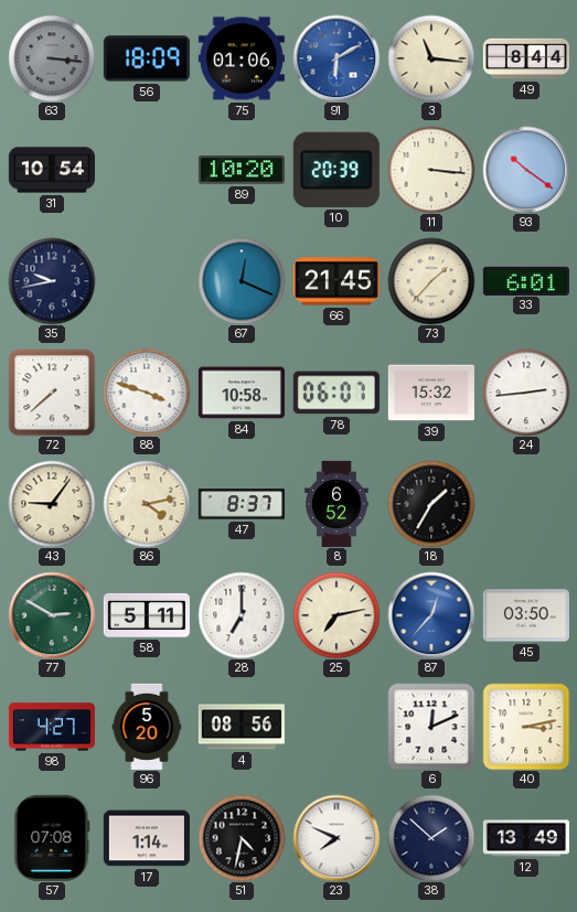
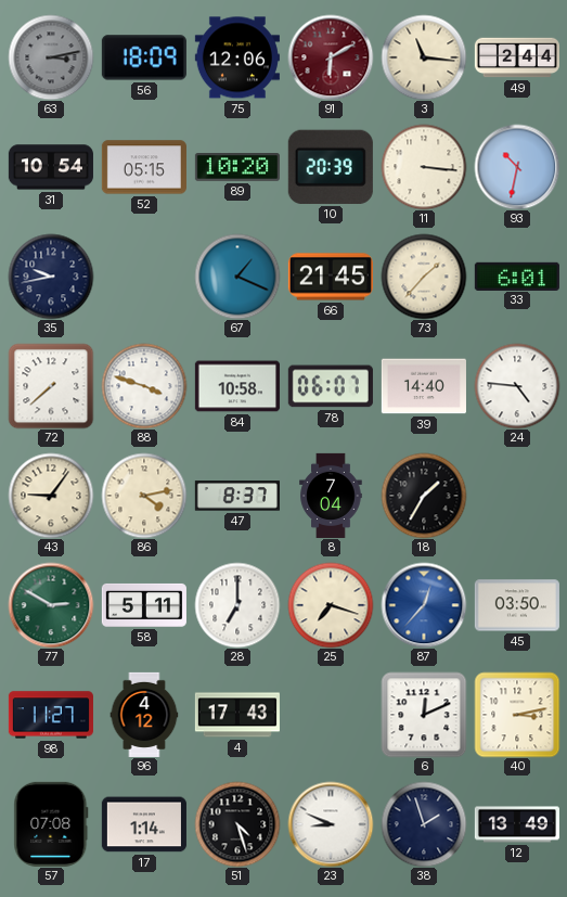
63: 3:16 -> 3:13 (51, 57)
75: 01:06 -> 12:06 (237, 57)
91 dial: blue -> burgundy (331, 57)
49: 8:44 -> 2:44 (517, 57)
52: none -> 05:15 (144, 167)
93: 10:21 -> 10:32 (517, 167)
67: 12:19 -> 1:19 (237, 277)
39: 15:32 -> 14:40 (424, 386)
24: 2:44 -> 4:46 (517, 386)
8: 6:52 -> 7:04 (331, 496)
25: 7:13 -> 7:18 (331, 605)
98: 4:27 -> 11:27 (51, 715)
96: 5:20 -> 4:12 (144, 715)
4: 08:56 -> 17:43 (237, 715)
51: 4:32 -> 4:27 (237, 824)
23: 7:49 -> 8:49 (331, 824)
38: 1:52 -> 1:57 (424, 824)
